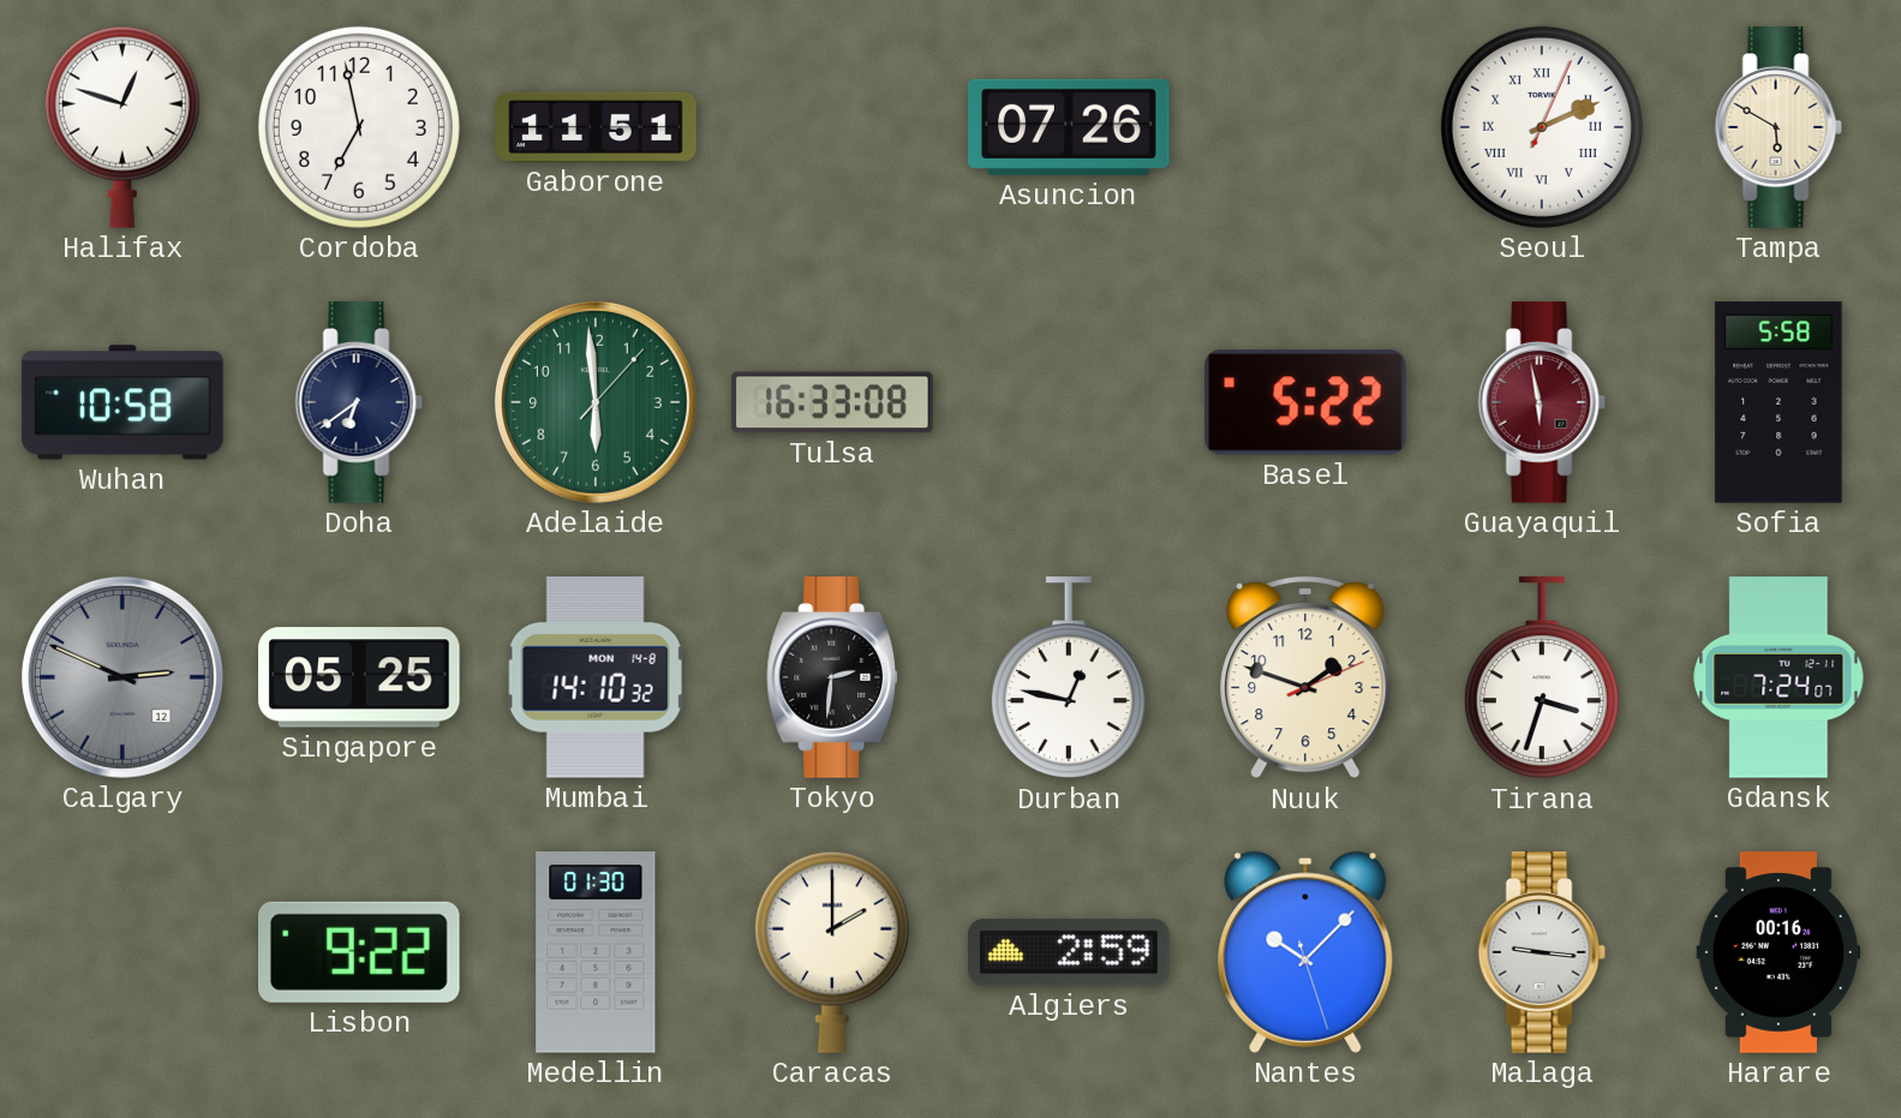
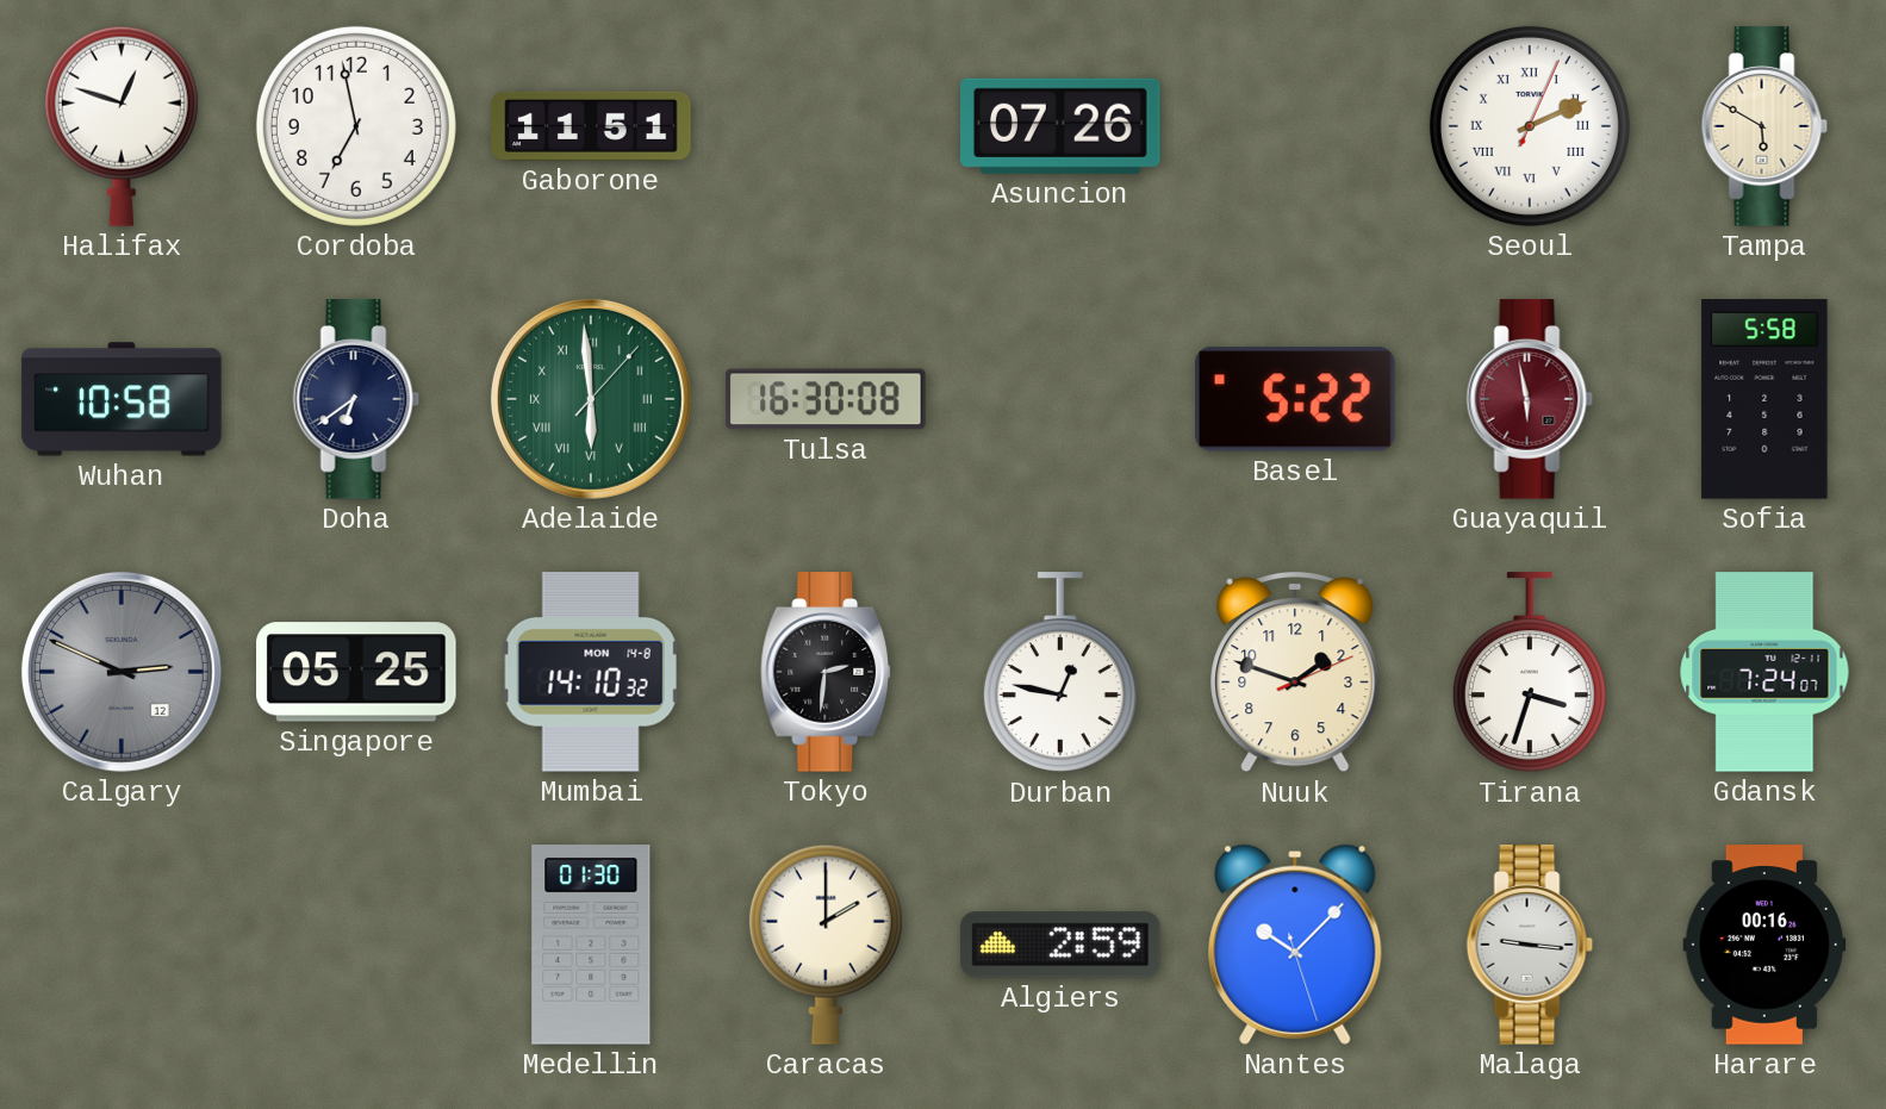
Adelaide numerals: Arabic -> Roman (591, 399)
Tulsa: 16:33 -> 16:30 (826, 399)
Lisbon: 9:22 -> none (360, 952)
